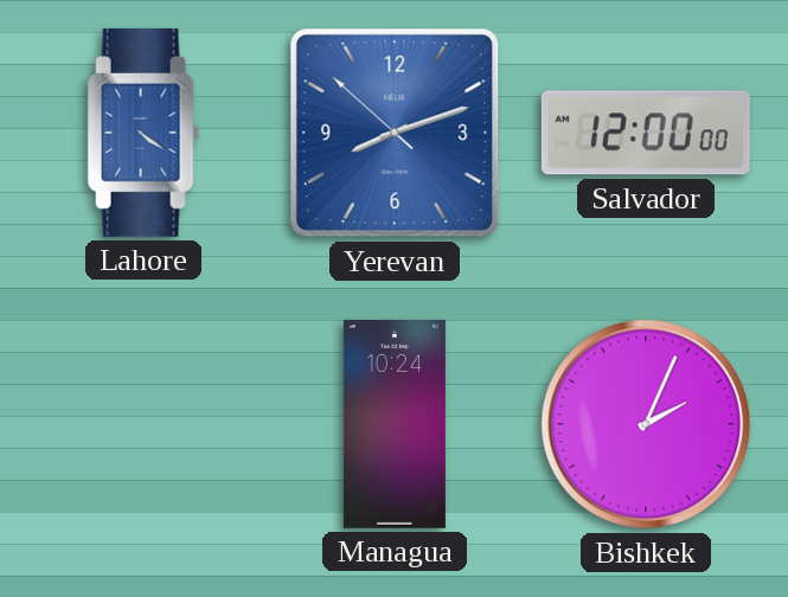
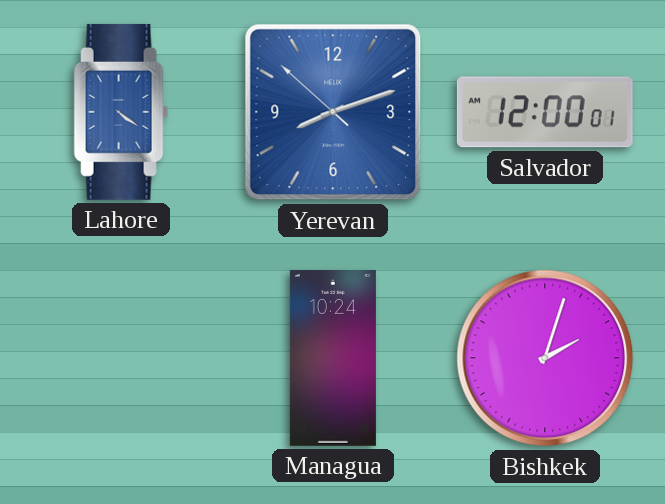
Salvador: 12:00:00 -> 12:00:01 (545, 112)
Bishkek: 2:04 -> 2:03 (545, 358)
